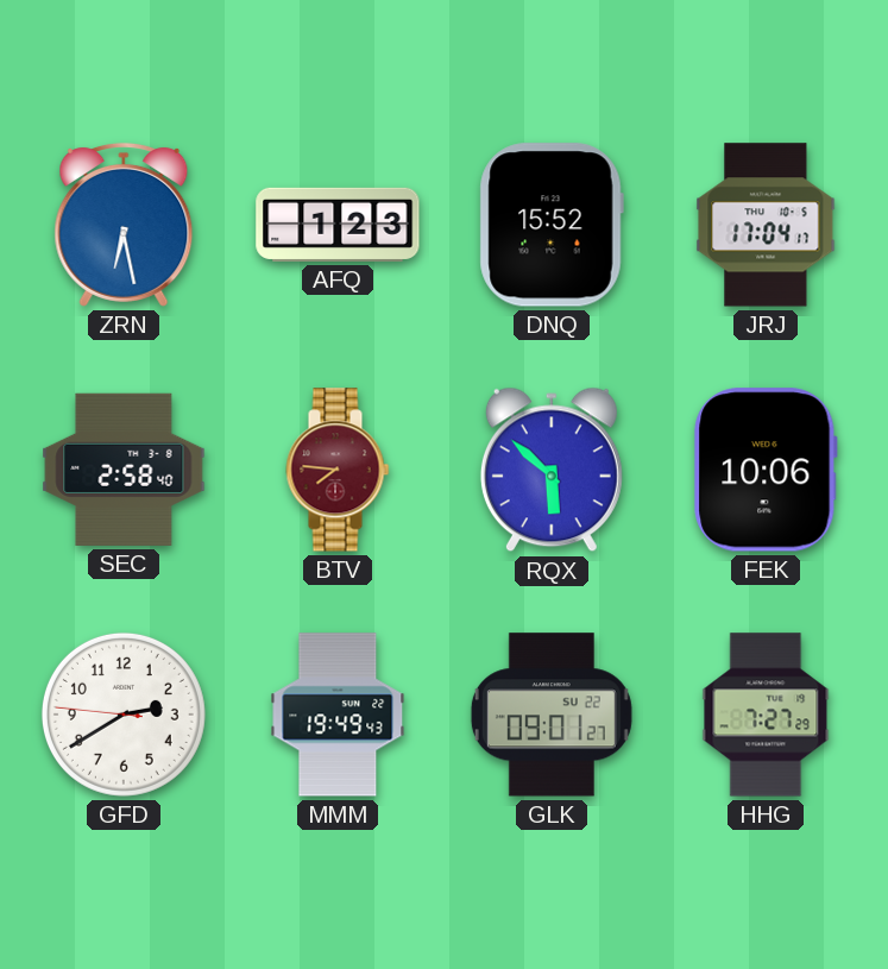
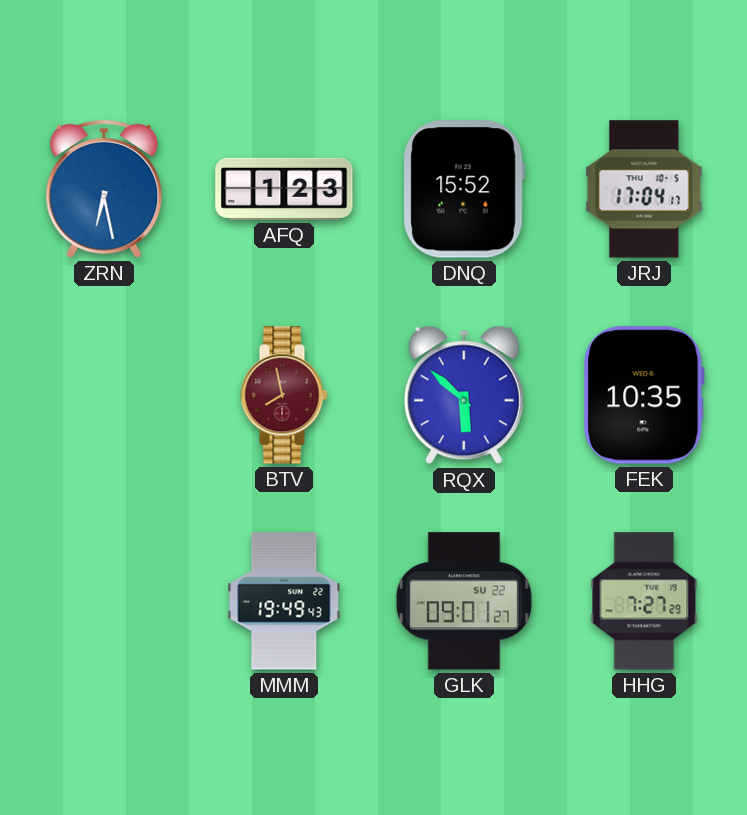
SEC: 2:58 -> none (124, 470)
BTV: 7:46 -> 7:58 (284, 395)
FEK: 10:06 -> 10:35 (644, 395)
GFD: 2:39 -> none (124, 715)
